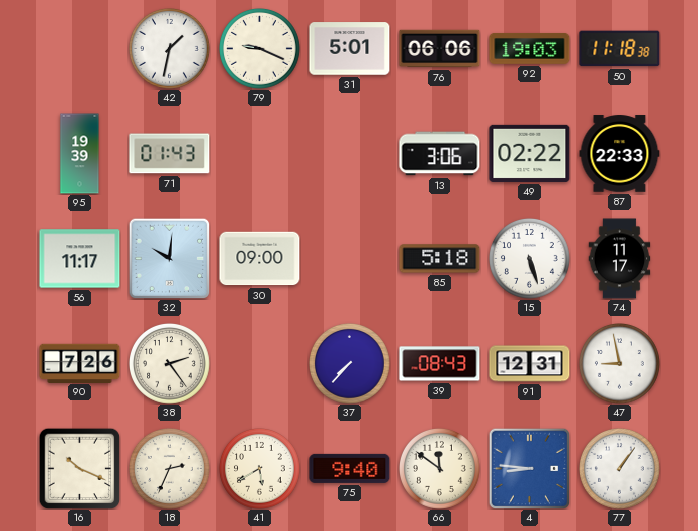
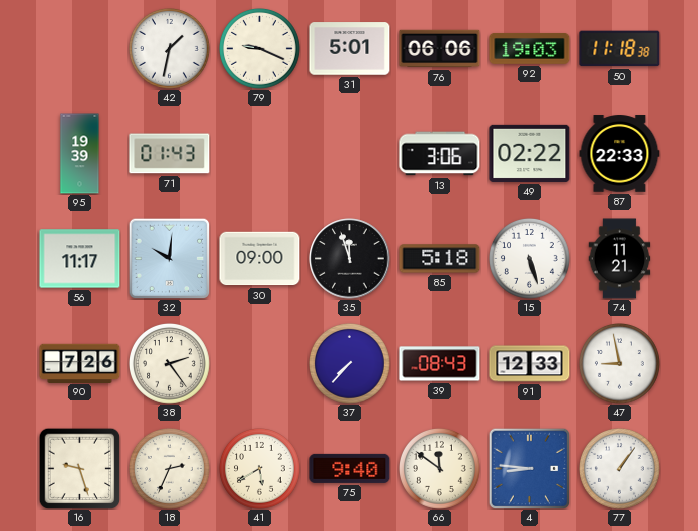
35: none -> 11:57 (350, 259)
74: 11:17 -> 11:21 (620, 259)
91: 12:31 -> 12:33 (530, 364)
16: 10:19 -> 9:27 (79, 468)
